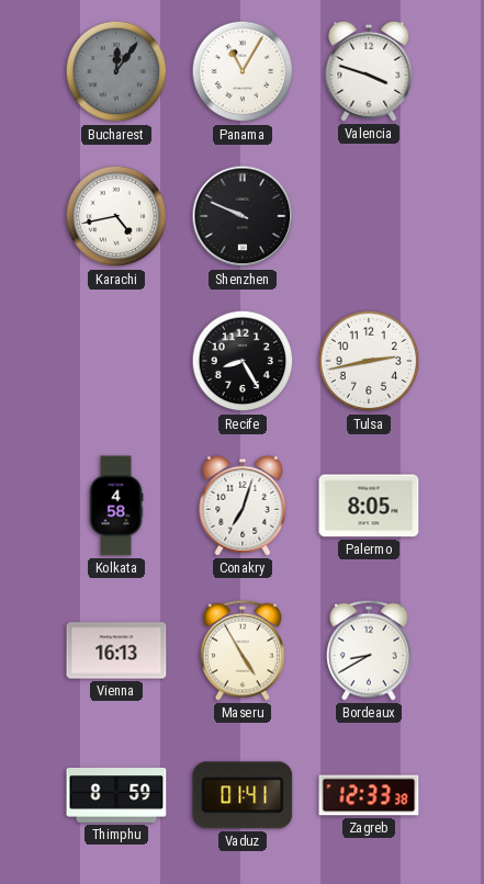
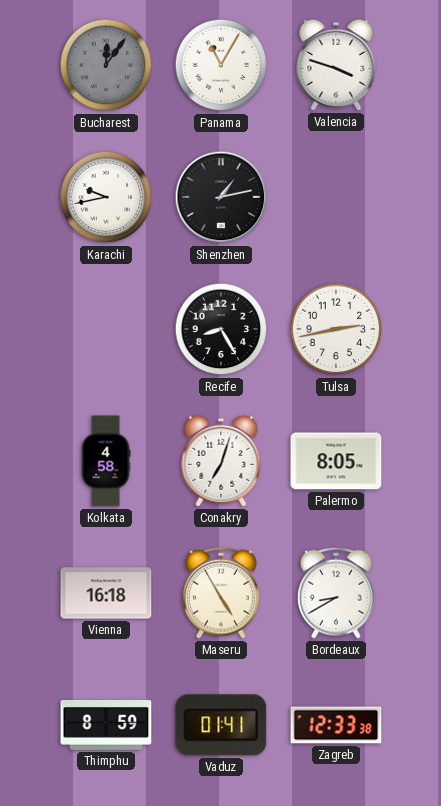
Karachi: 4:43 -> 9:43 (106, 197)
Shenzhen: 9:49 -> 1:13 (221, 197)
Vienna: 16:13 -> 16:18 (106, 593)
